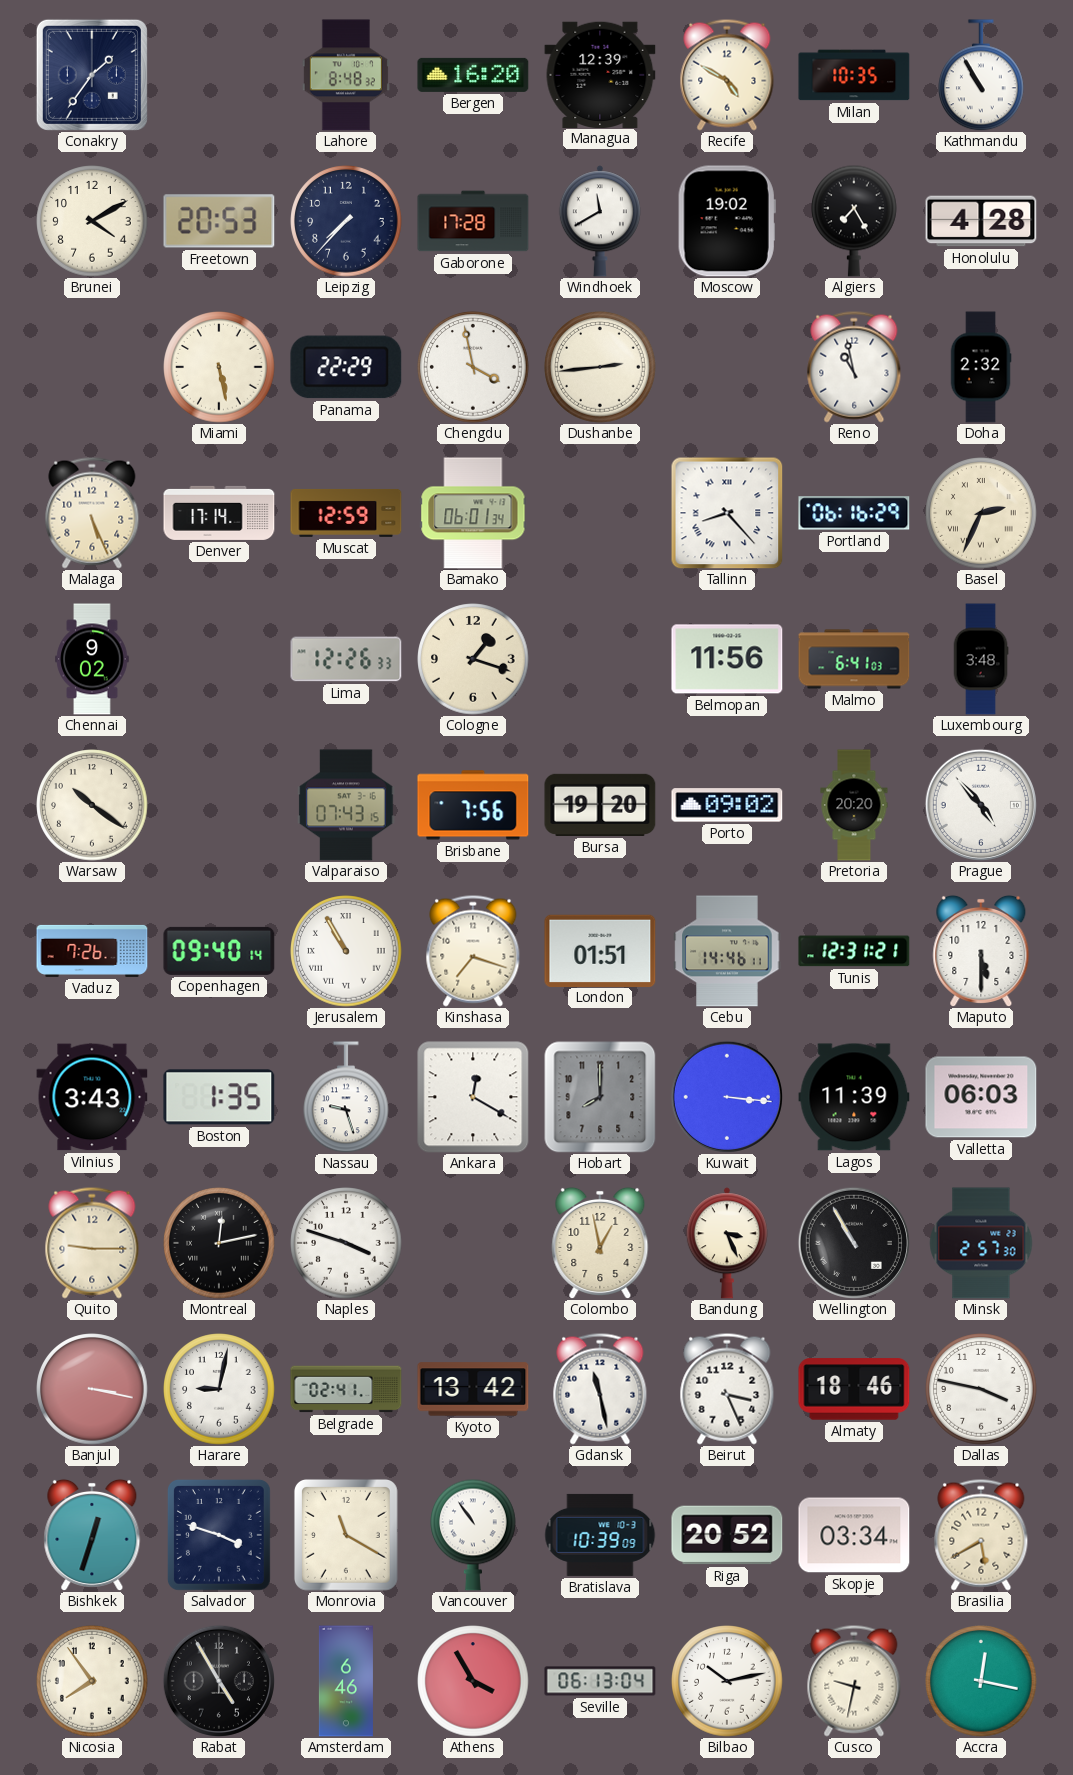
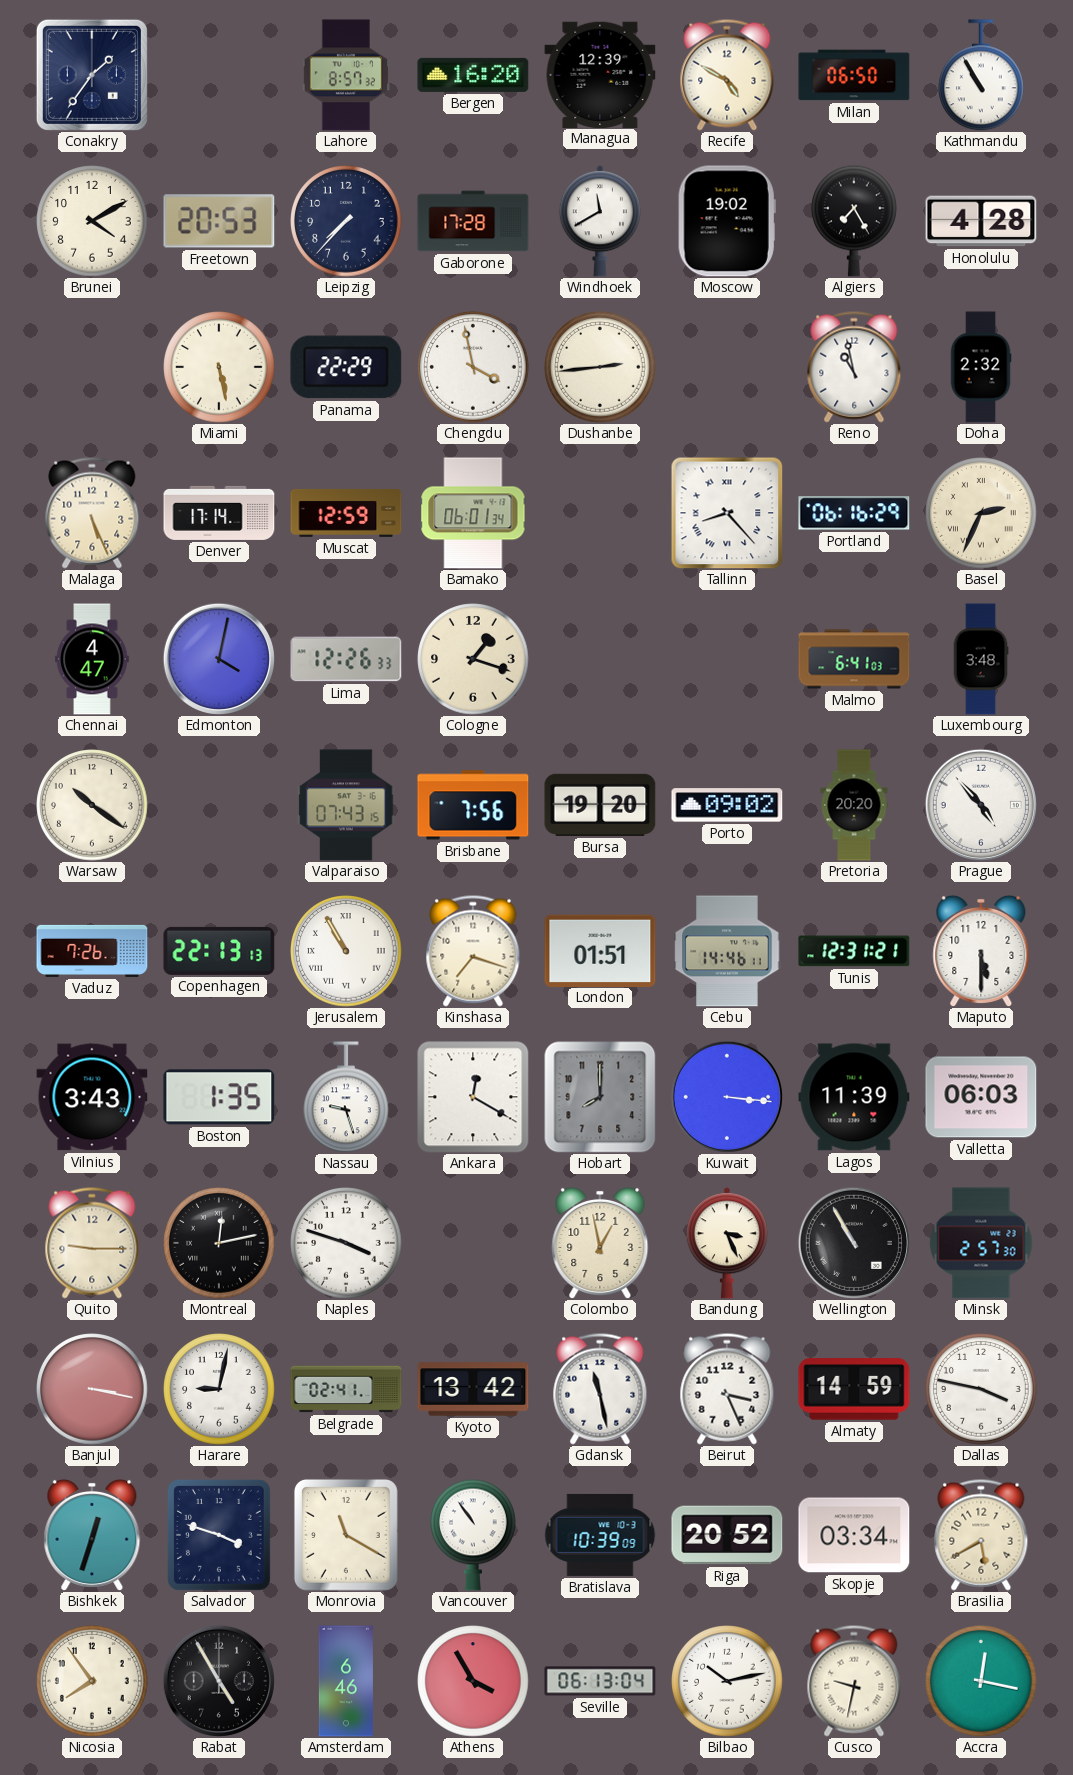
Lahore: 8:48 -> 8:57 (346, 75)
Milan: 10:35 -> 06:50 (854, 75)
Chennai: 9:02 -> 4:47 (92, 659)
Edmonton: none -> 4:02 (219, 659)
Belmopan: 11:56 -> none (727, 659)
Copenhagen: 09:40 -> 22:13 (219, 951)
Almaty: 18:46 -> 14:59 (854, 1389)
